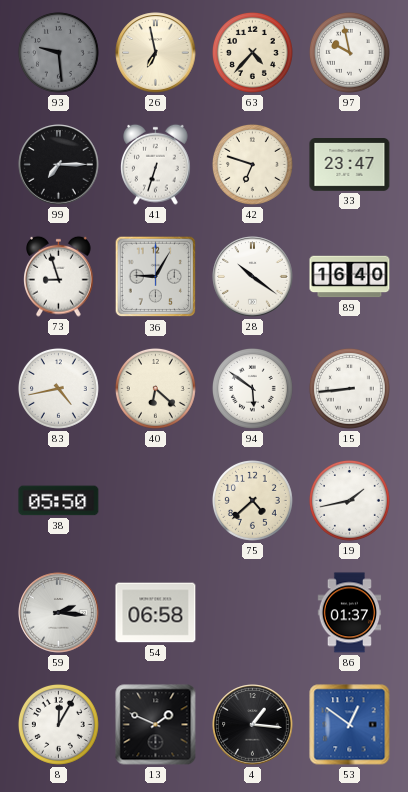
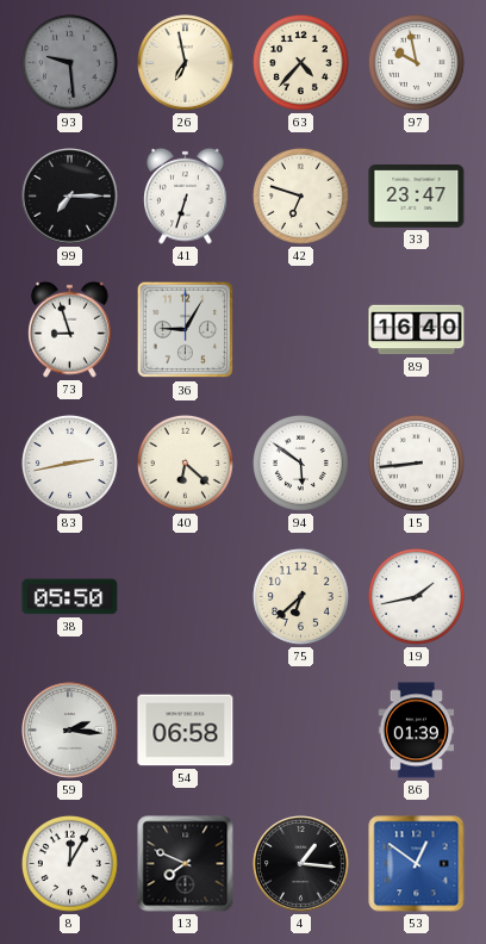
28: 10:21 -> none (253, 277)
83: 4:43 -> 2:43 (69, 462)
75: 4:38 -> 6:38 (300, 596)
86: 01:37 -> 01:39 (417, 731)
13: 1:49 -> 7:49 (186, 864)
